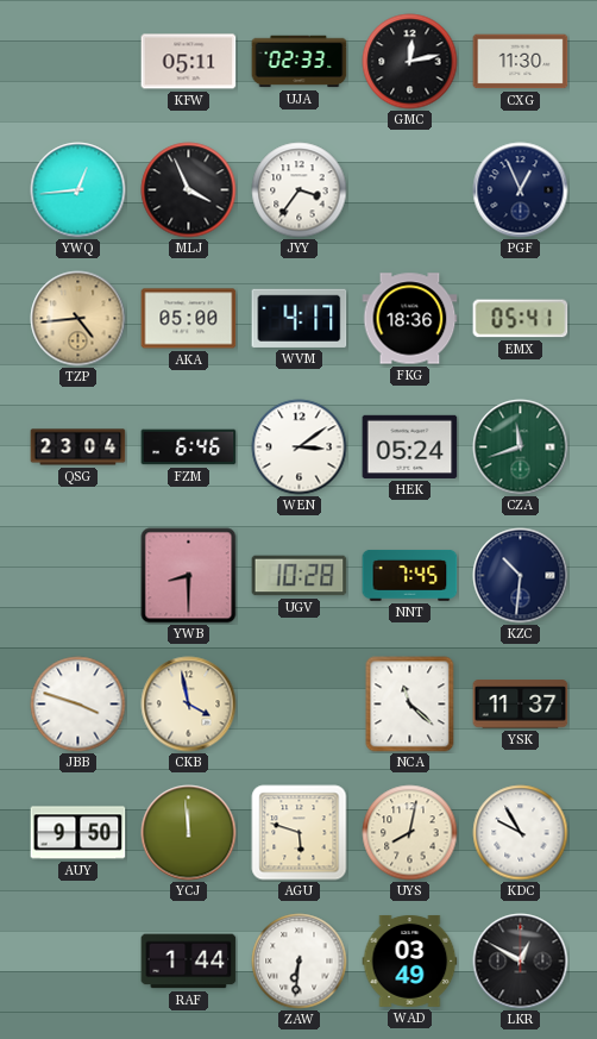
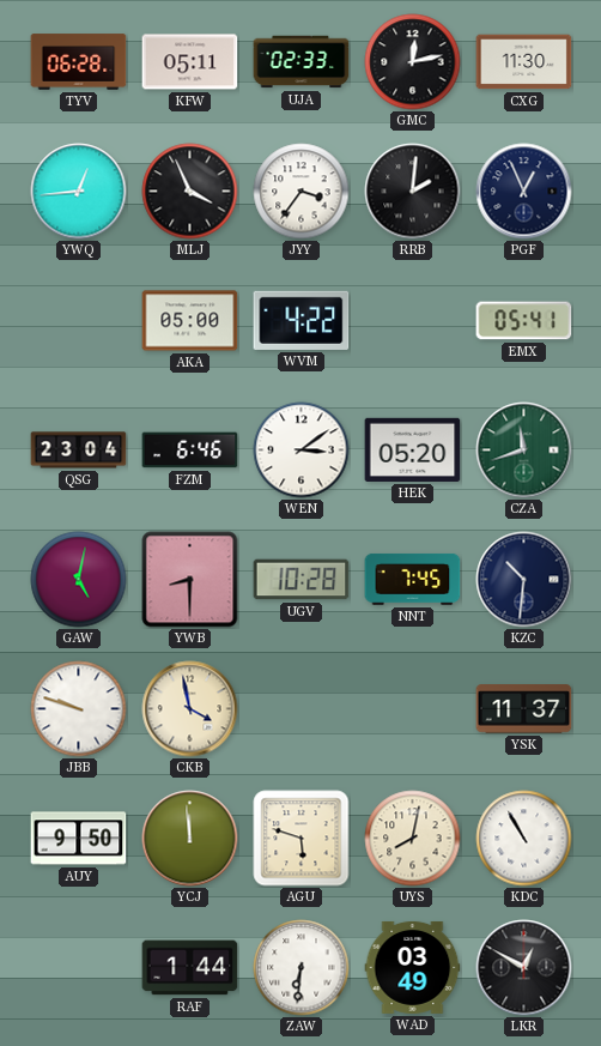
TYV: none -> 06:28 (79, 62)
RRB: none -> 2:01 (413, 192)
TZP: 4:44 -> none (78, 319)
WVM: 4:17 -> 4:22 (302, 320)
FKG: 18:36 -> none (410, 319)
HEK: 05:24 -> 05:20 (413, 449)
GAW: none -> 5:02 (79, 580)
JBB: 3:48 -> 9:48 (79, 709)
NCA: 11:22 -> none (410, 705)
KDC: 9:55 -> 10:55 (524, 839)
